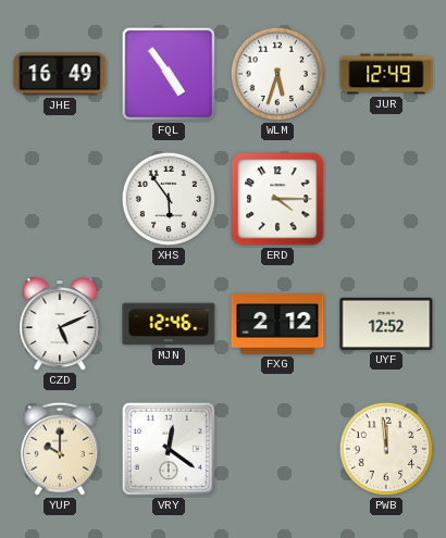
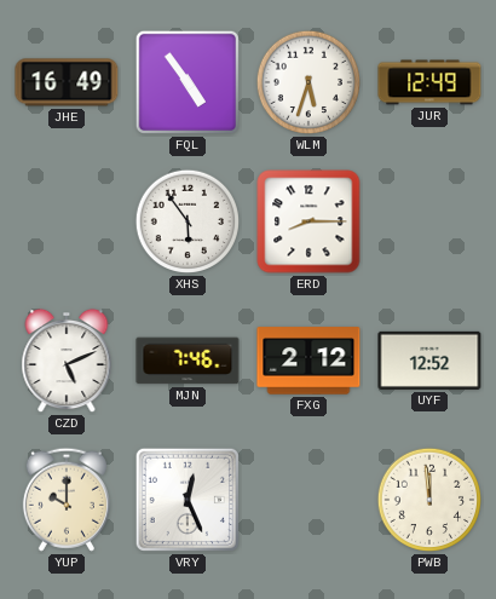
ERD: 4:15 -> 8:15 (308, 221)
MJN: 12:46 -> 7:46 (188, 361)
VRY: 12:21 -> 12:26 (188, 500)
